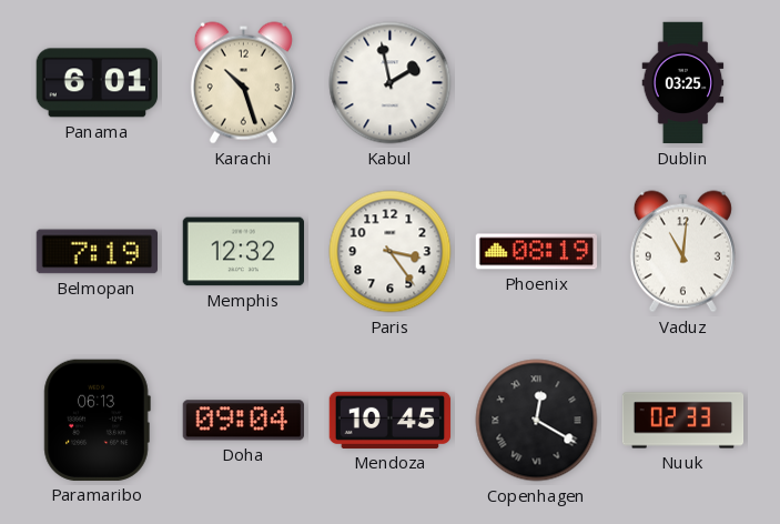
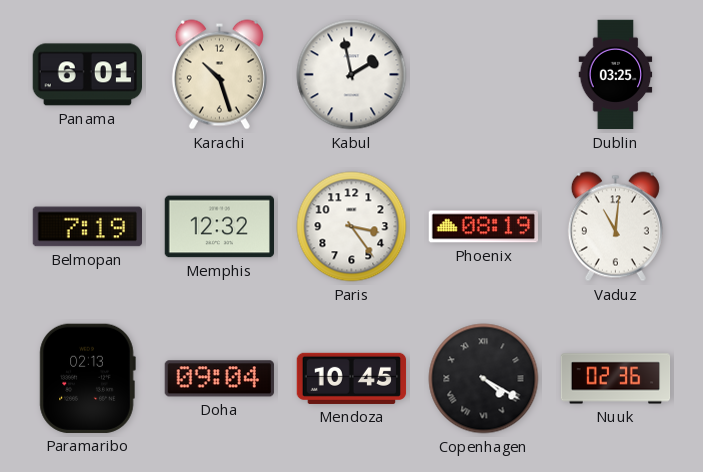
Paramaribo: 06:13 -> 02:13 (87, 378)
Copenhagen: 12:20 -> 4:20 (484, 379)
Nuuk: 02:33 -> 02:36 (616, 379)
